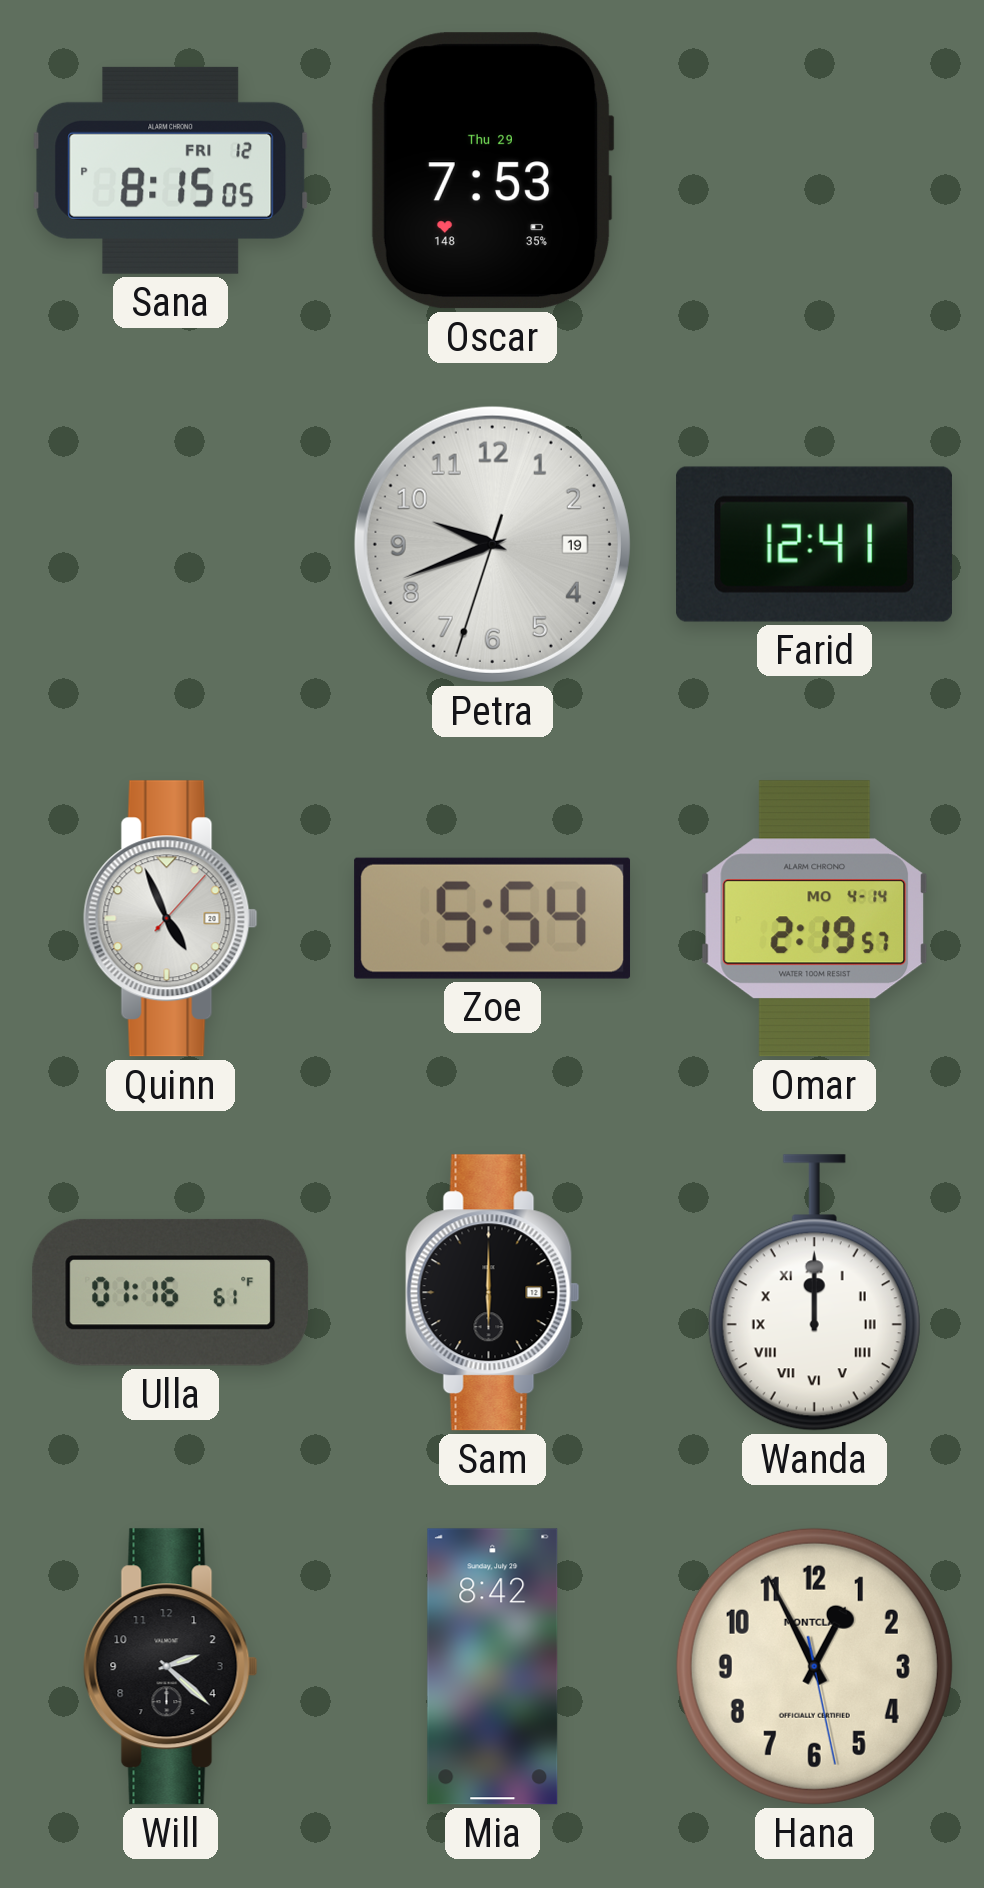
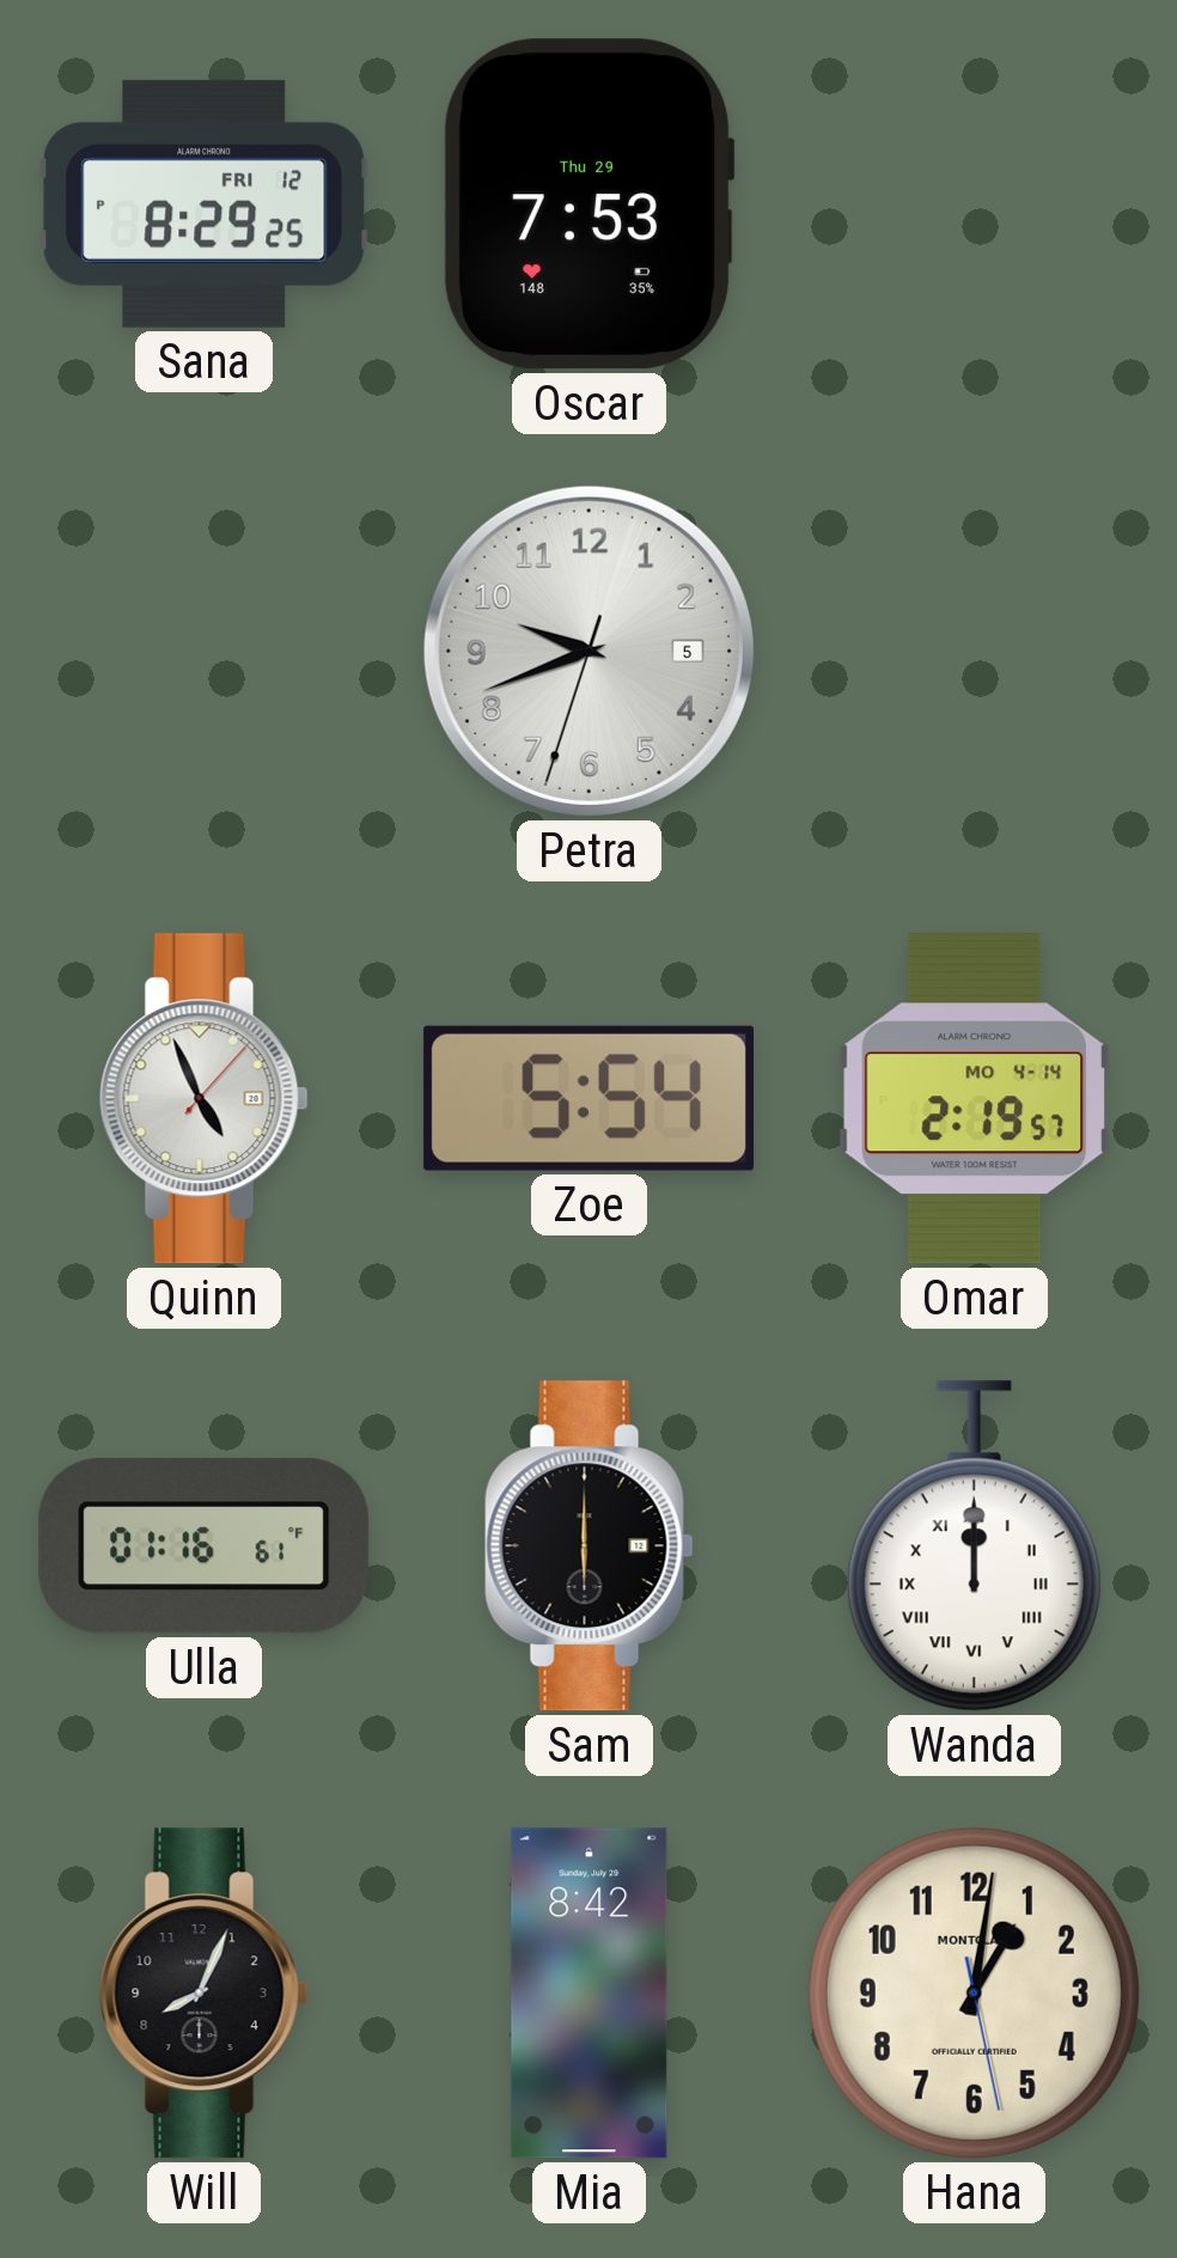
Sana: 8:15 -> 8:29 (205, 203)
Petra date: 19 -> 5 (588, 651)
Farid: 12:41 -> none (814, 544)
Will: 2:22 -> 8:04 (203, 1994)
Hana: 12:55 -> 1:01 (974, 1992)
